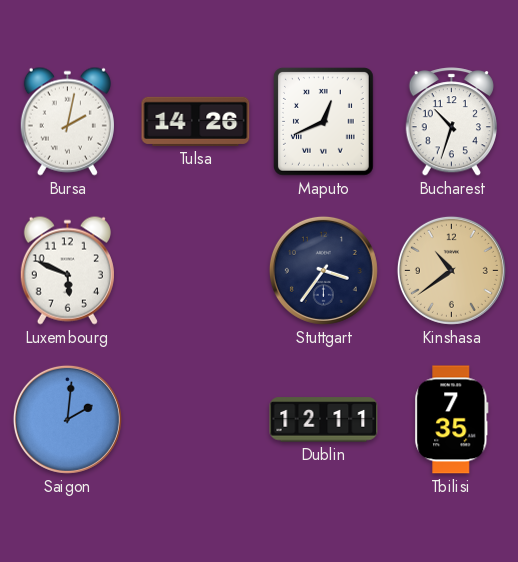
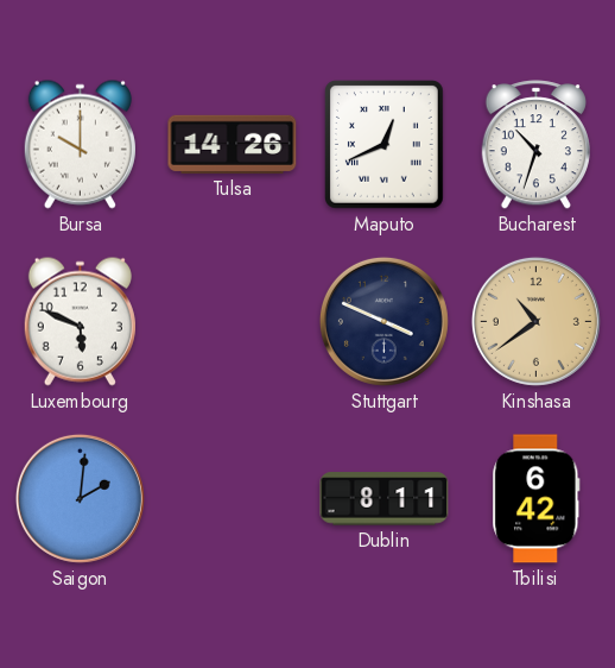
Bursa: 2:02 -> 10:00 (80, 144)
Stuttgart: 3:36 -> 3:49 (383, 321)
Dublin: 12:11 -> 8:11 (385, 499)
Tbilisi: 7:35 -> 6:42 (537, 499)
